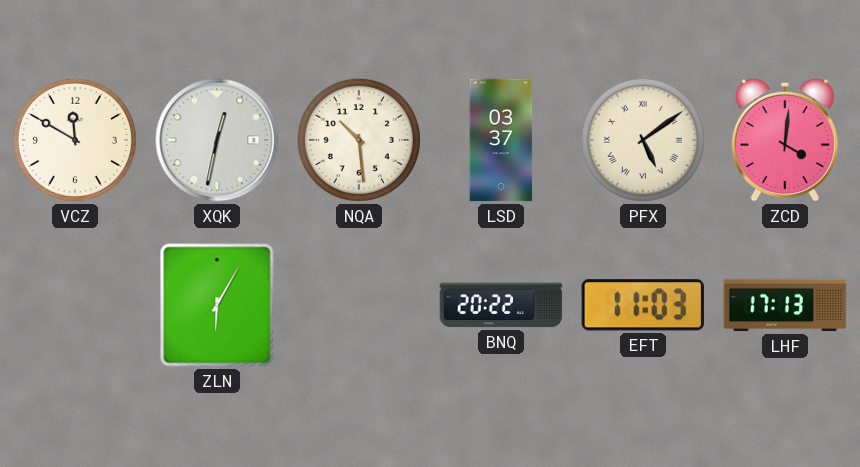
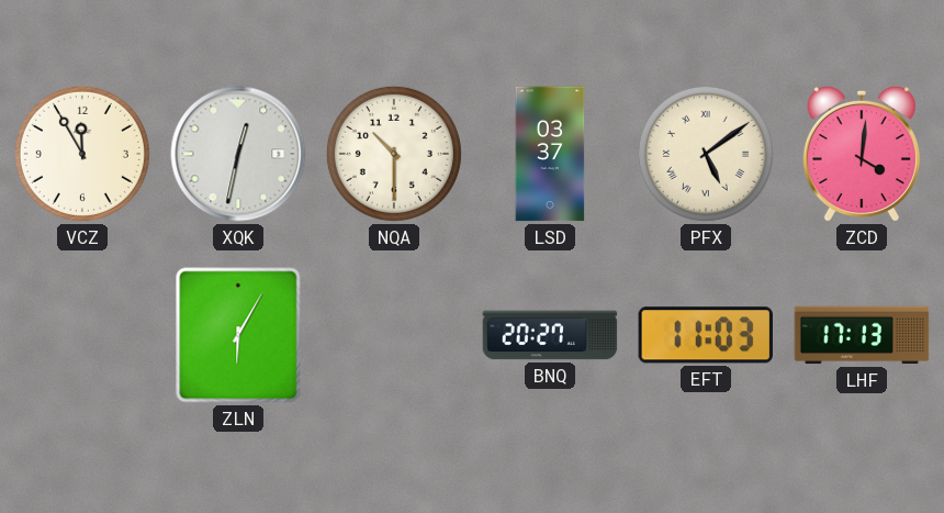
VCZ: 11:50 -> 11:55 (82, 154)
NQA: 10:29 -> 10:30 (394, 154)
BNQ: 20:22 -> 20:27 (550, 335)
